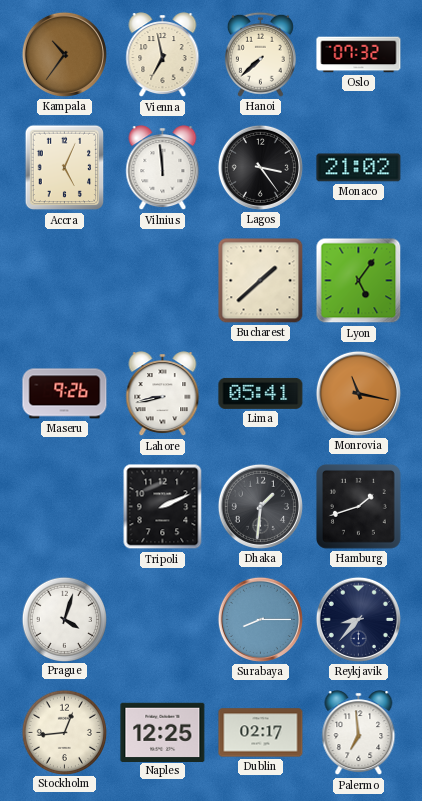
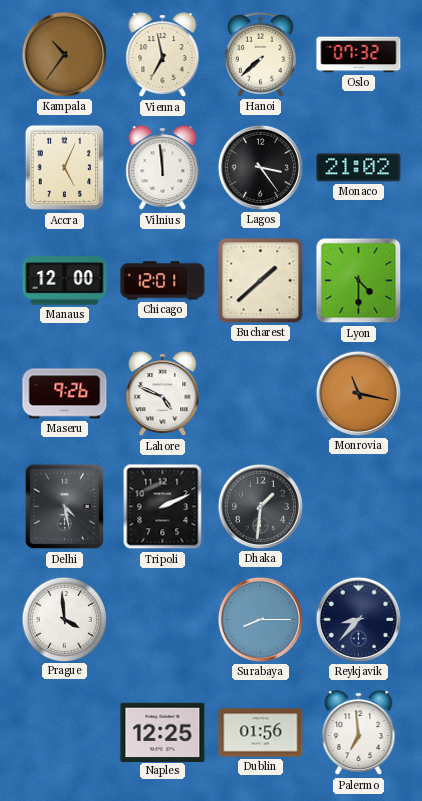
Manaus: none -> 12:00 (65, 281)
Chicago: none -> 12:01 (163, 281)
Lyon: 5:06 -> 4:30 (359, 281)
Lahore: 8:43 -> 4:49 (163, 394)
Lima: 05:41 -> none (261, 393)
Delhi: none -> 4:28 (65, 507)
Hamburg: 1:42 -> none (358, 506)
Prague: 4:03 -> 3:59 (64, 619)
Stockholm: 12:44 -> none (64, 732)
Dublin: 02:17 -> 01:56 (261, 733)
